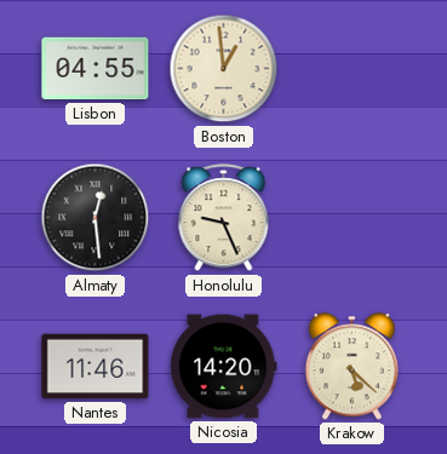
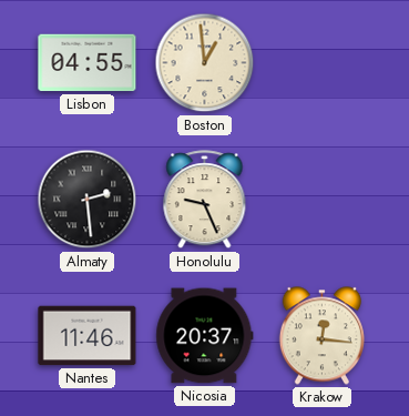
Almaty: 12:29 -> 2:29 (88, 200)
Nicosia: 14:20 -> 20:37 (205, 336)
Krakow: 5:22 -> 12:16 (321, 336)
